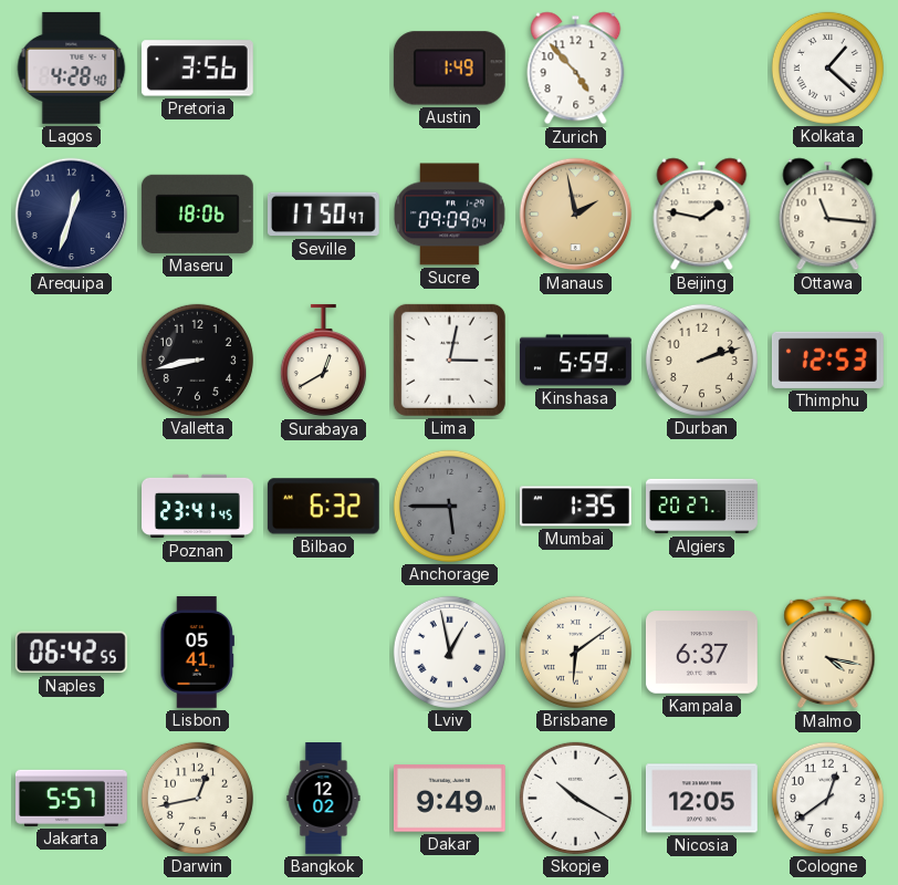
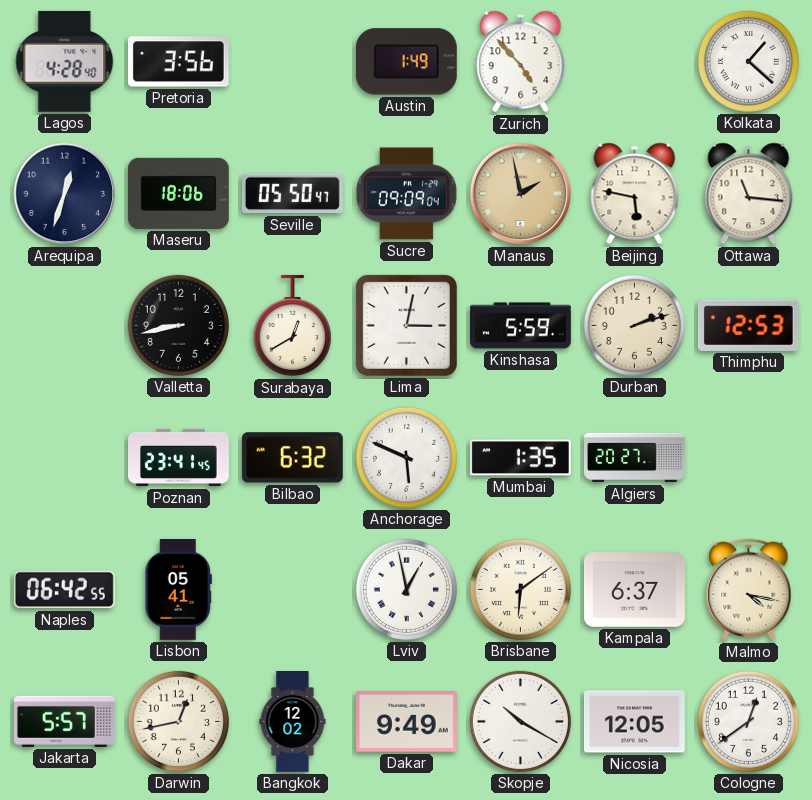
Seville: 17:50 -> 05:50 (292, 194)
Beijing: 1:47 -> 5:47 (635, 194)
Anchorage: 5:45 -> 5:49 (406, 457)
Anchorage dial: grey -> white (406, 457)
